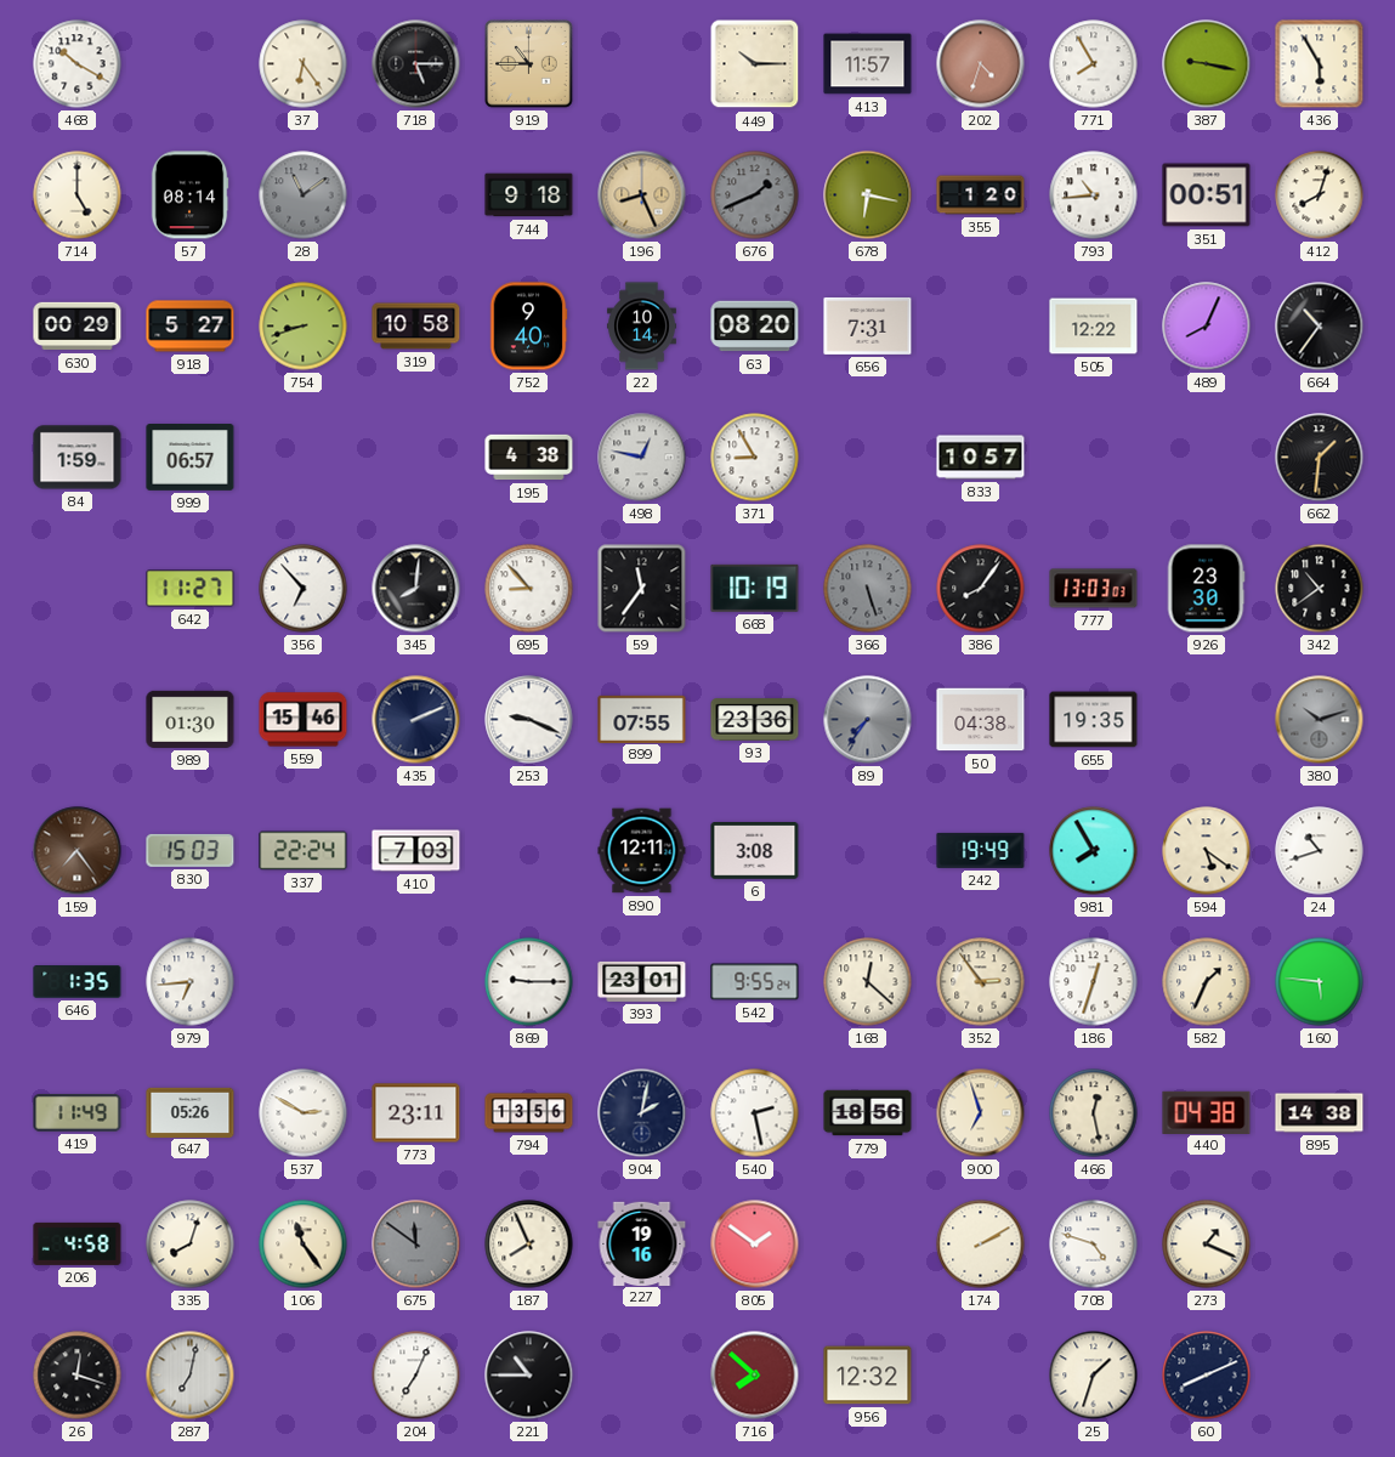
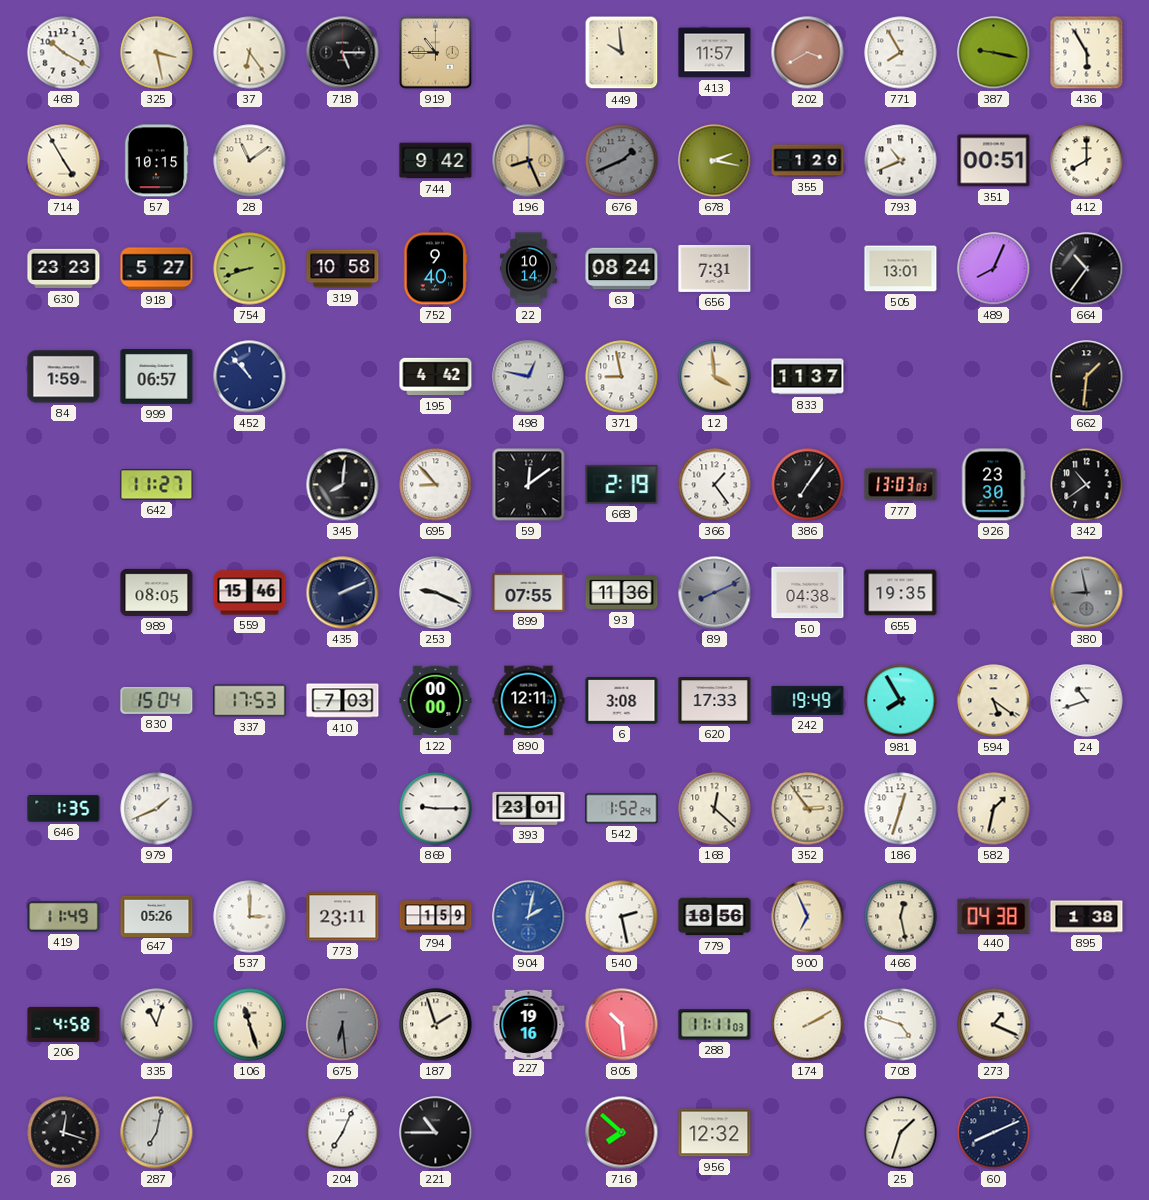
325: none -> 3:28 (157, 53)
449: 10:15 -> 9:59 (622, 53)
202: 4:33 -> 3:40 (808, 53)
714: 5:00 -> 4:55 (64, 161)
57: 08:14 -> 10:15 (156, 161)
28 dial: grey -> cream (250, 161)
744: 9:18 -> 9:42 (436, 161)
678: 6:17 -> 2:17 (715, 161)
793: 10:44 -> 10:41 (901, 161)
412: 8:03 -> 8:00 (1087, 161)
630: 00:29 -> 23:23 (64, 269)
63: 08:20 -> 08:24 (622, 269)
505: 12:22 -> 13:01 (901, 269)
452: none -> 10:53 (250, 377)
195: 4:38 -> 4:42 (436, 377)
371: 8:55 -> 8:58 (622, 377)
12: none -> 3:59 (715, 377)
833: 10:57 -> 11:37 (808, 377)
356: 6:53 -> none (304, 589)
59: 11:36 -> 12:09 (529, 485)
668: 10:19 -> 2:19 (622, 484)
366: 5:27 -> 1:24 (715, 485)
366 dial: grey -> white (715, 485)
386: 8:06 -> 7:06 (808, 485)
989: 01:30 -> 08:05 (157, 592)
93: 23:36 -> 11:36 (622, 593)
89: 7:36 -> 8:11 (715, 593)
380: 10:12 -> 8:58 (1087, 593)
159: 7:24 -> none (78, 851)
830: 15:03 -> 15:04 (157, 700)
337: 22:24 -> 17:53 (250, 701)
122: none -> 00:00 (436, 701)
620: none -> 17:33 (715, 701)
979: 6:44 -> 1:41 (157, 809)
542: 9:55 -> 1:52 (622, 809)
582: 1:34 -> 1:32 (994, 809)
160: 5:46 -> none (1320, 982)
537: 2:50 -> 3:00 (250, 917)
794: 13:56 -> 1:59 (436, 917)
904 dial: navy -> blue (529, 917)
900: 6:57 -> 6:56 (808, 917)
895: 14:38 -> 1:38 (1087, 917)
335: 8:03 -> 11:03 (157, 1025)
106: 11:24 -> 11:27 (250, 1025)
675: 11:51 -> 6:29 (343, 1025)
187: 7:56 -> 1:57 (436, 1025)
805: 1:51 -> 10:29 (622, 1025)
288: none -> 11:11 (715, 1025)
